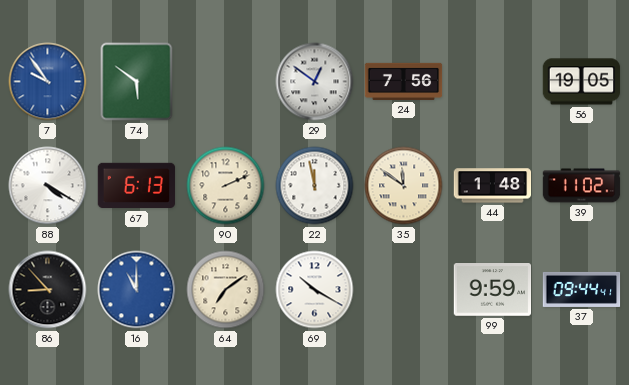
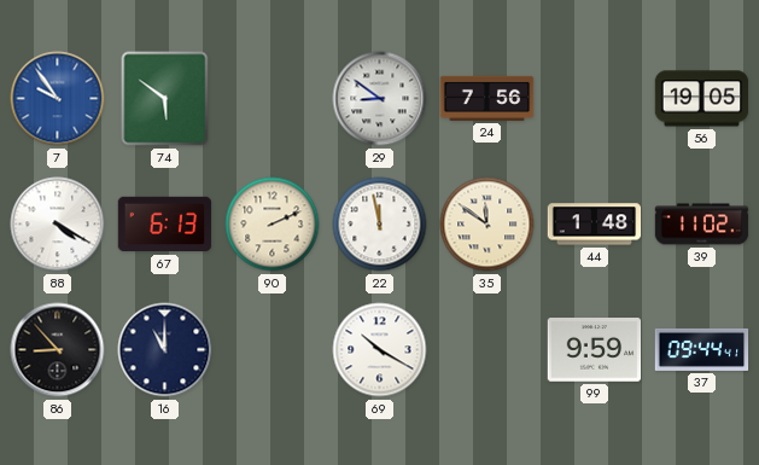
29: 12:51 -> 8:51 (380, 99)
16 dial: blue -> navy (165, 350)
64: 7:09 -> none (226, 290)
